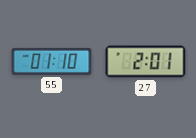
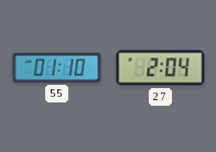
27: 2:01 -> 2:04 (161, 68)
